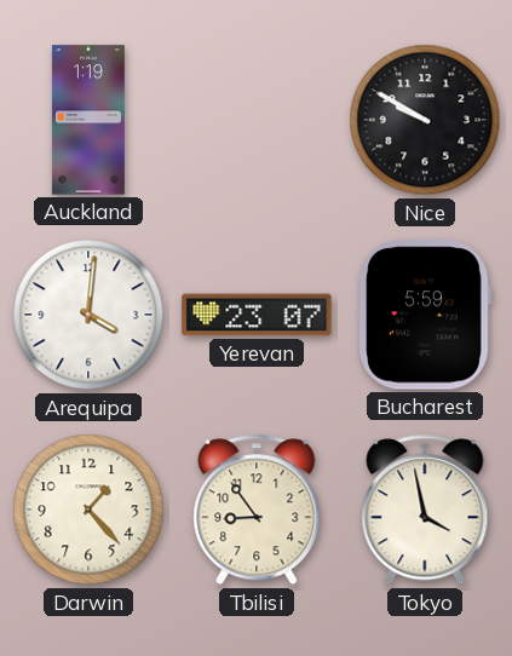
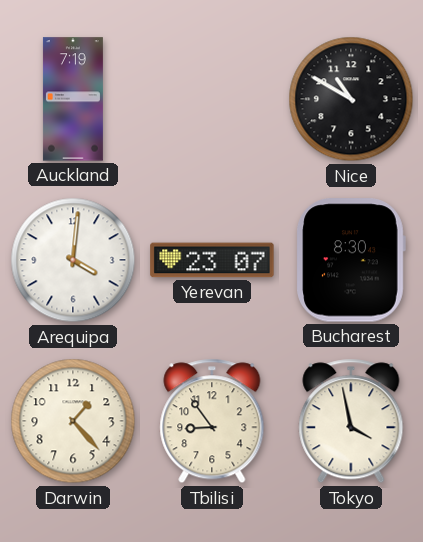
Auckland: 1:19 -> 7:19 (73, 99)
Nice: 9:50 -> 10:50 (351, 99)
Bucharest: 5:59 -> 8:30 (351, 260)
